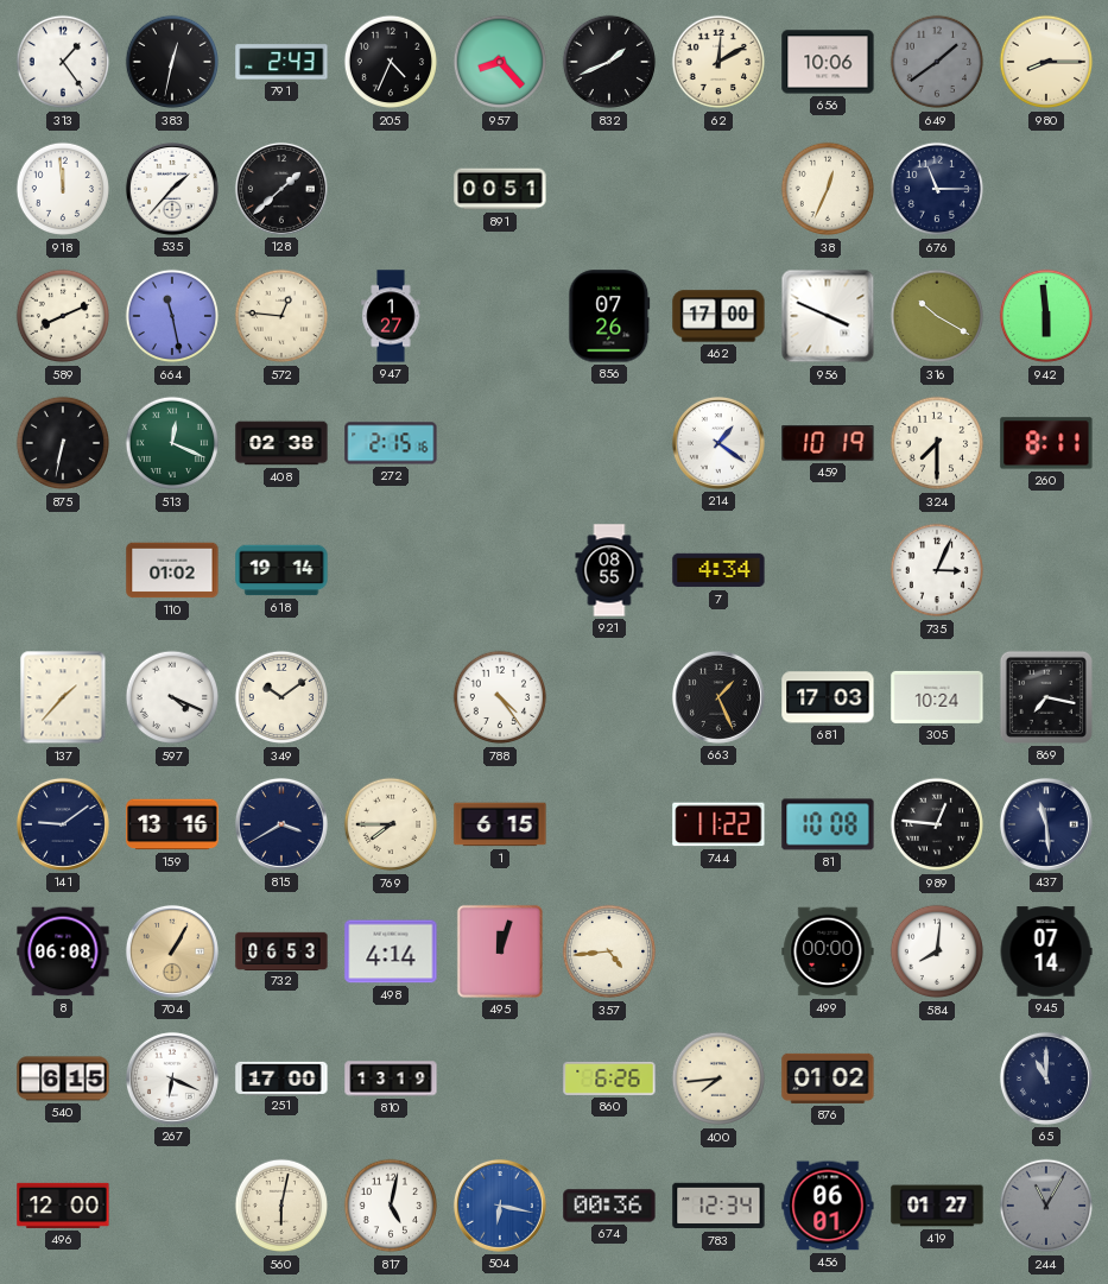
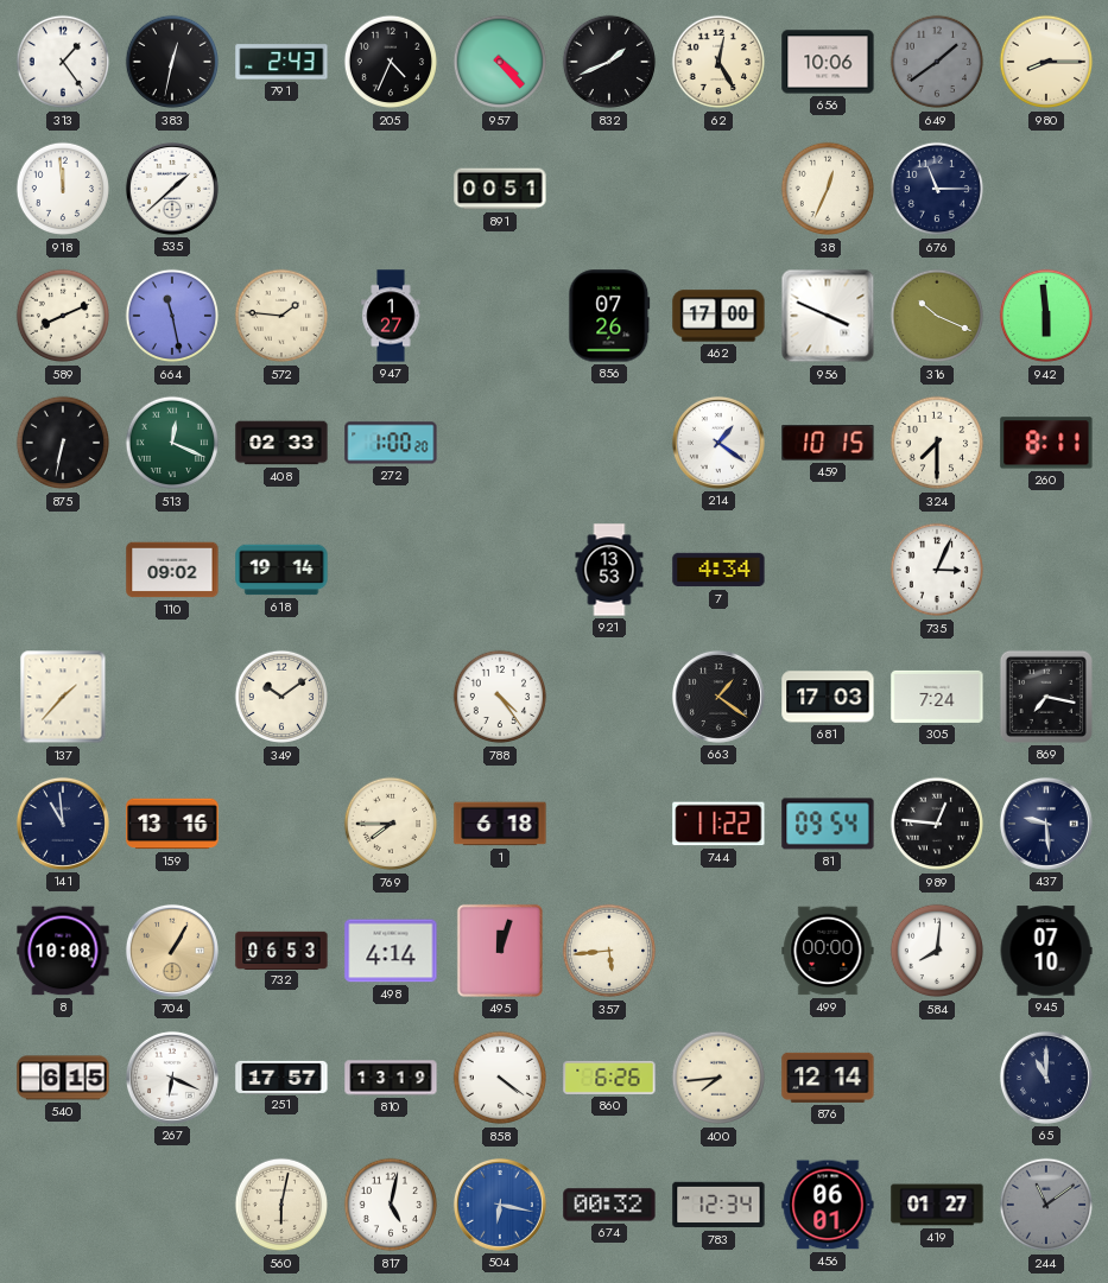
957: 8:23 -> 4:23 (500, 62)
62: 12:10 -> 12:25 (718, 62)
535: 1:37 -> 1:38 (172, 189)
128: 1:38 -> none (281, 189)
572: 12:46 -> 1:46 (281, 316)
316: 10:20 -> 10:19 (937, 316)
408: 02:38 -> 02:33 (281, 443)
272: 2:15 -> 1:00 (391, 443)
459: 10:19 -> 10:15 (828, 443)
110: 01:02 -> 09:02 (172, 570)
921: 08:55 -> 13:53 (609, 570)
597: 4:19 -> none (172, 697)
663: 1:26 -> 1:21 (718, 697)
305: 10:24 -> 7:24 (937, 697)
141: 9:09 -> 10:59 (63, 824)
815: 3:40 -> none (281, 824)
1: 6:15 -> 6:18 (500, 824)
81: 10:08 -> 09:54 (828, 824)
437: 11:29 -> 9:29 (1046, 824)
8: 06:08 -> 10:08 (63, 951)
357: 4:44 -> 5:44 (609, 951)
945: 07:14 -> 07:10 (1046, 951)
251: 17:00 -> 17:57 (281, 1076)
858: none -> 4:21 (500, 1078)
876: 01:02 -> 12:14 (828, 1078)
496: 12:00 -> none (63, 1206)
674: 00:36 -> 00:32 (609, 1205)
244: 11:05 -> 11:09 (1046, 1205)
